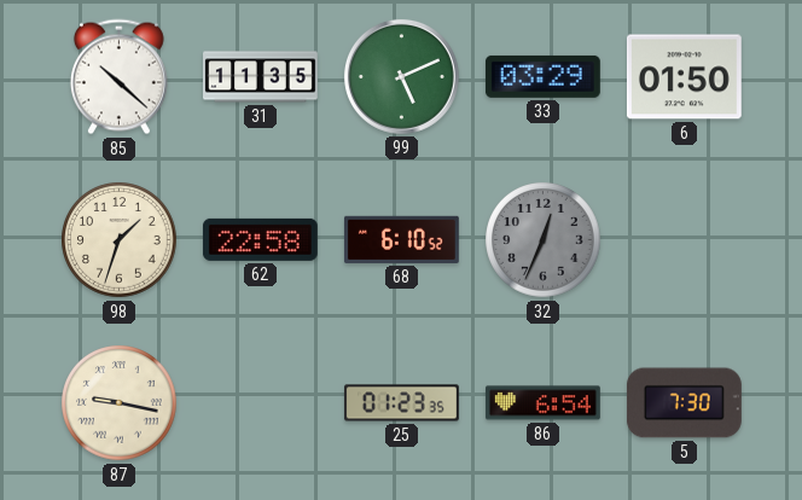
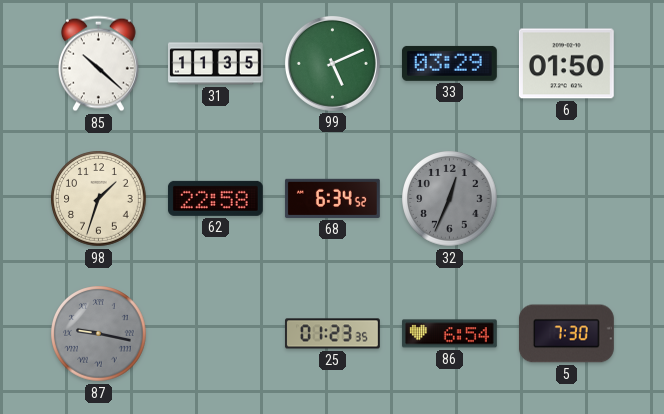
68: 6:10 -> 6:34 (332, 198)
87 dial: cream -> grey (99, 334)
